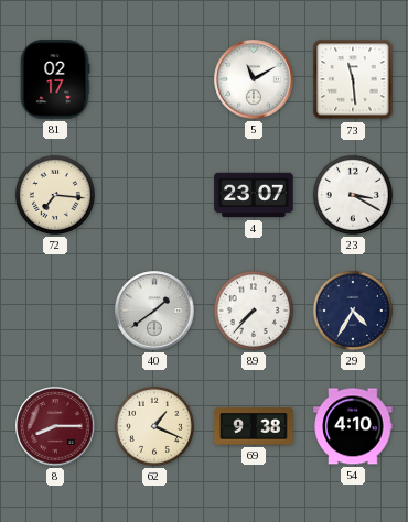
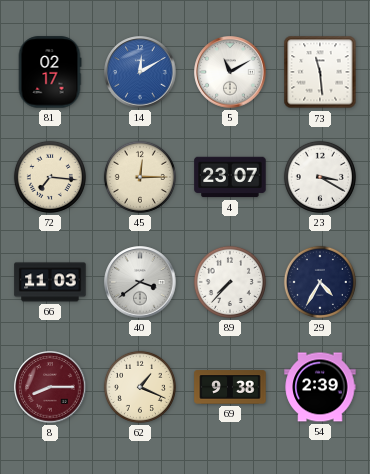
14: none -> 12:10 (140, 72)
45: none -> 12:15 (140, 177)
66: none -> 11:03 (50, 282)
40: 1:39 -> 3:39 (140, 282)
54: 4:10 -> 2:39 (320, 387)
